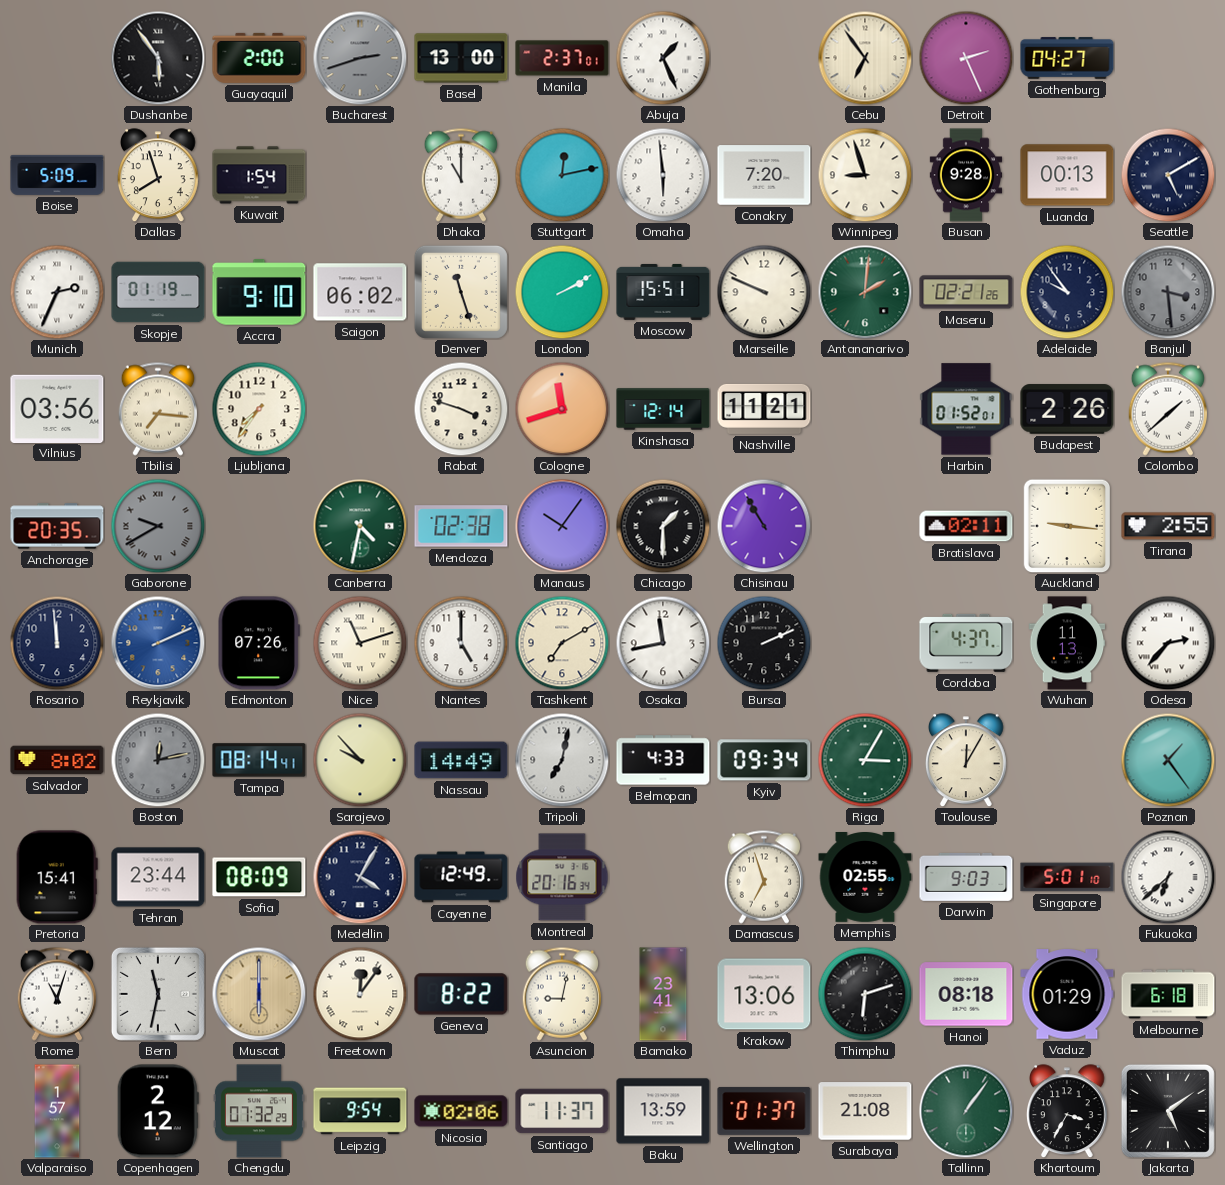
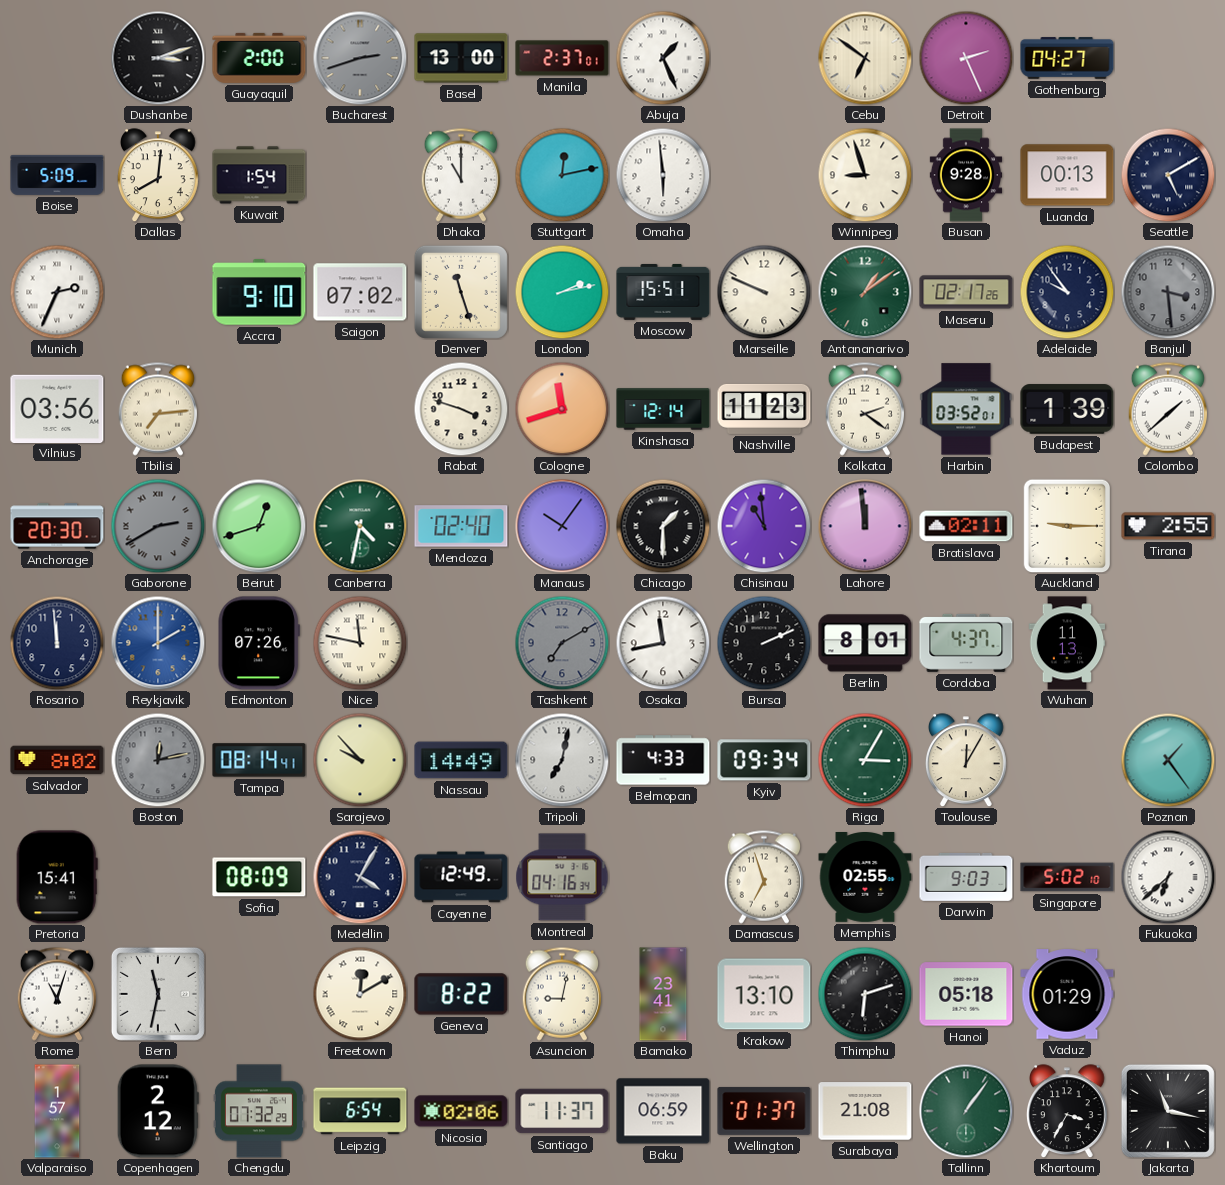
Dushanbe: 5:54 -> 3:12 (158, 58)
Cebu: 6:54 -> 6:51 (865, 58)
Dallas: 7:57 -> 8:01 (158, 175)
Conakry: 7:20 -> none (764, 175)
Skopje: 01:19 -> none (158, 292)
Saigon: 06:02 -> 07:02 (360, 292)
London: 2:10 -> 2:13 (562, 292)
Antananarivo: 2:01 -> 1:09 (865, 292)
Maseru: 02:21 -> 02:17 (966, 292)
Tbilisi: 7:16 -> 7:14 (157, 409)
Ljubljana: 7:36 -> none (259, 409)
Nashville: 11:21 -> 11:23 (764, 409)
Kolkata: none -> 2:21 (864, 409)
Harbin: 01:52 -> 03:52 (966, 409)
Budapest: 2:26 -> 1:39 (1067, 409)
Anchorage: 20:35 -> 20:30 (57, 526)
Gaborone: 9:40 -> 2:40 (158, 526)
Beirut: none -> 12:42 (259, 526)
Mendoza: 02:38 -> 02:40 (461, 526)
Chisinau: 10:55 -> 10:59 (764, 526)
Lahore: none -> 11:59 (865, 526)
Auckland: 9:16 -> 9:15 (1067, 526)
Reykjavik: 2:11 -> 2:00 (158, 643)
Nice: 11:12 -> 11:47 (360, 643)
Nantes: 5:00 -> none (461, 643)
Tashkent dial: cream -> grey (562, 643)
Berlin: none -> 8:01 (865, 643)
Odesa: 2:37 -> none (1168, 643)
Tehran: 23:44 -> none (158, 877)
Montreal: 20:16 -> 04:16 (562, 877)
Singapore: 5:01 -> 5:02 (1067, 877)
Muscat: 6:00 -> none (259, 994)
Freetown: 12:06 -> 12:10 (360, 994)
Krakow: 13:06 -> 13:10 (764, 994)
Hanoi: 08:18 -> 05:18 (966, 994)
Melbourne: 6:18 -> none (1168, 994)
Leipzig: 9:54 -> 6:54 (360, 1111)
Baku: 13:59 -> 06:59 (663, 1111)
Jakarta: 5:09 -> 11:17 (1168, 1111)
